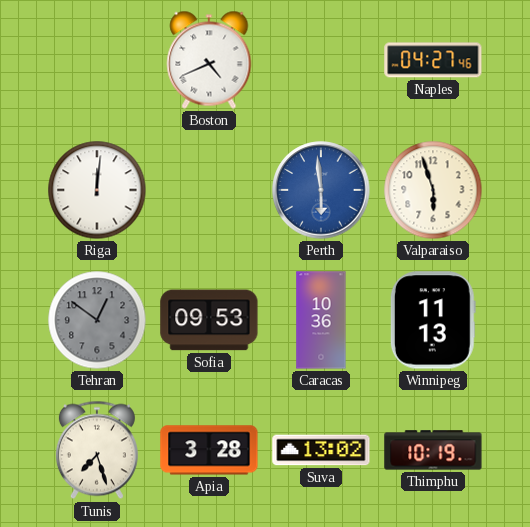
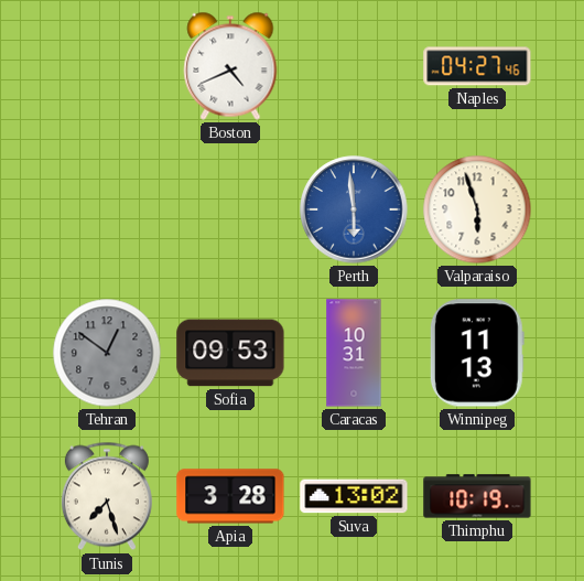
Riga: 12:01 -> none (97, 190)
Caracas: 10:36 -> 10:31 (354, 353)
